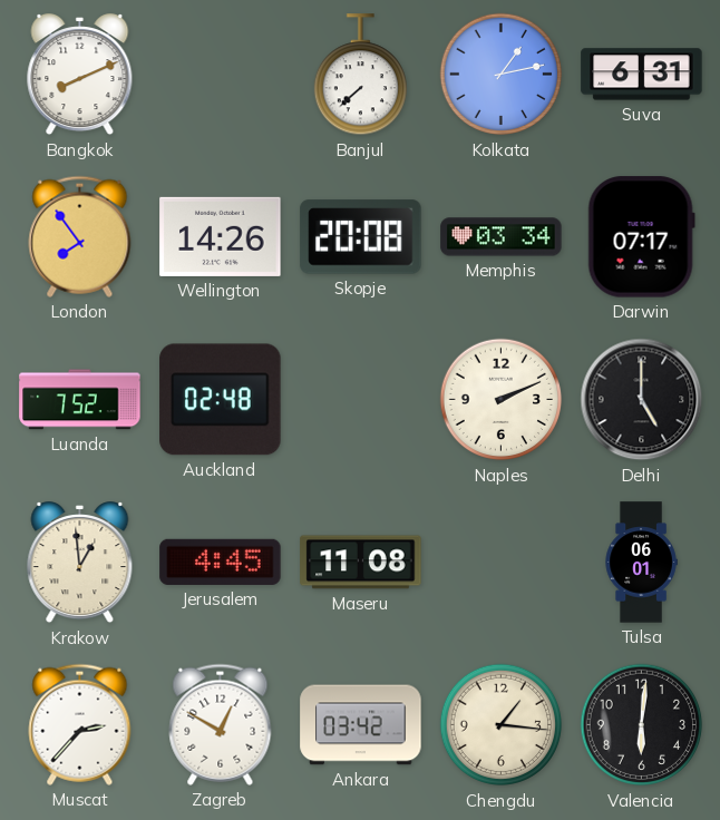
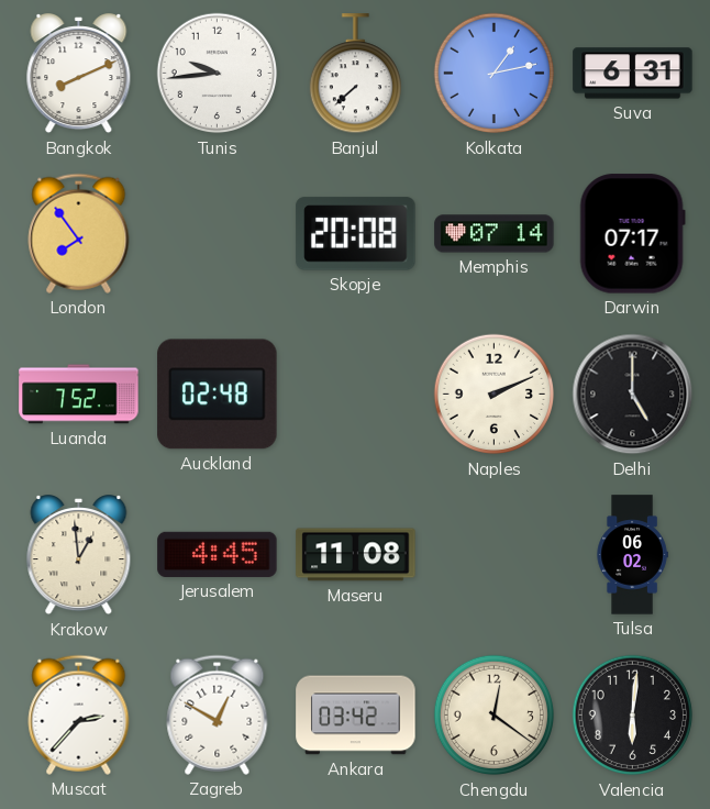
Tunis: none -> 9:44 (218, 74)
Wellington: 14:26 -> none (221, 236)
Memphis: 03:34 -> 07:14 (495, 234)
Tulsa: 06:01 -> 06:02 (632, 555)
Chengdu: 1:16 -> 12:21 (495, 716)
